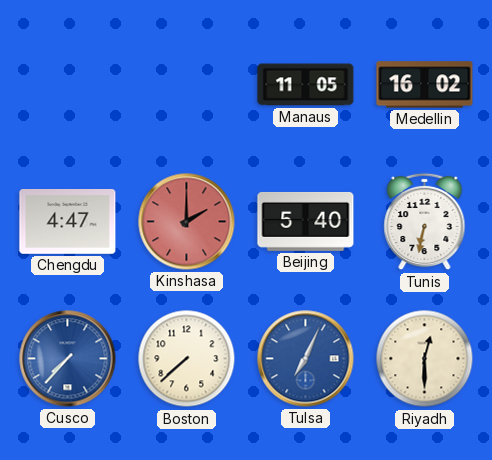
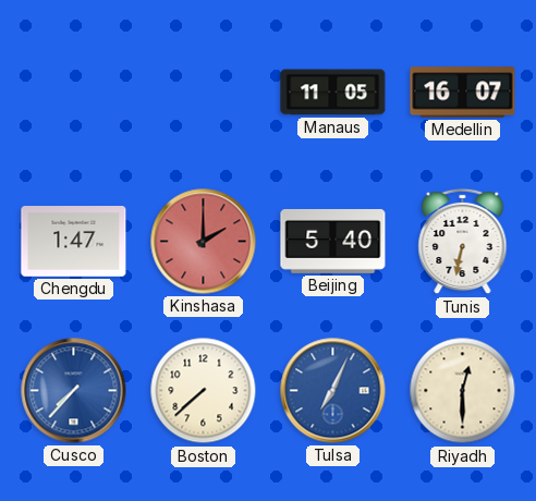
Medellin: 16:02 -> 16:07 (463, 93)
Chengdu: 4:47 -> 1:47 (74, 242)
